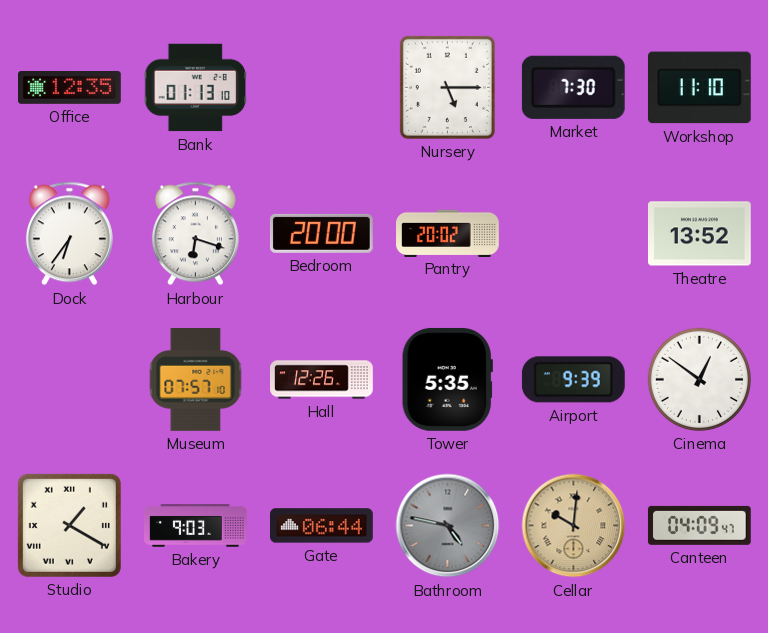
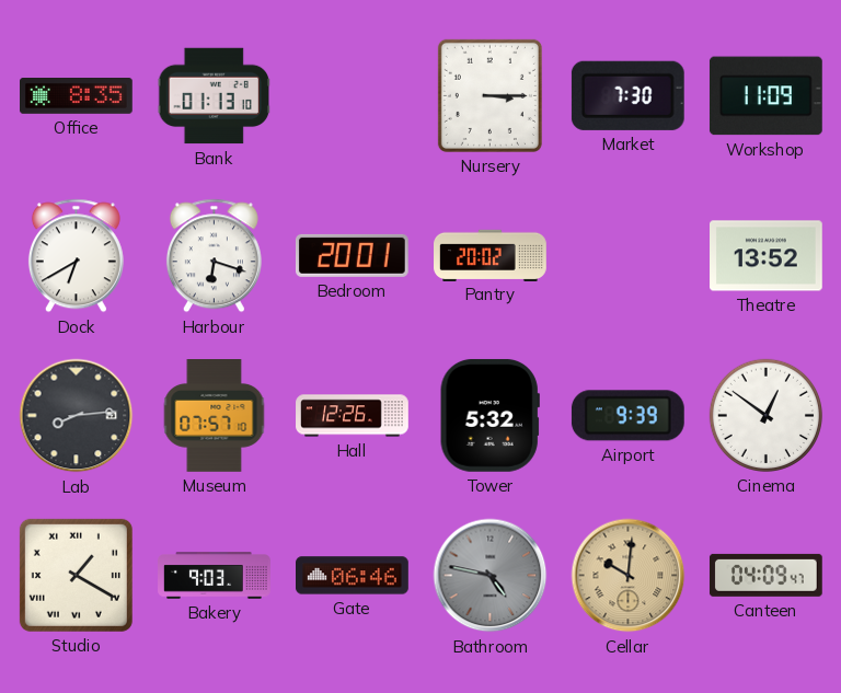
Office: 12:35 -> 8:35 (77, 96)
Nursery: 5:15 -> 3:15 (489, 95)
Workshop: 11:10 -> 11:09 (765, 96)
Dock: 6:36 -> 6:40 (76, 256)
Bedroom: 20:00 -> 20:01 (352, 255)
Lab: none -> 8:14 (77, 416)
Tower: 5:35 -> 5:32 (489, 415)
Gate: 06:44 -> 06:46 (353, 576)
